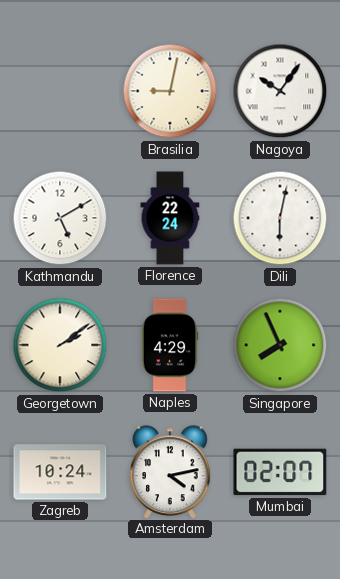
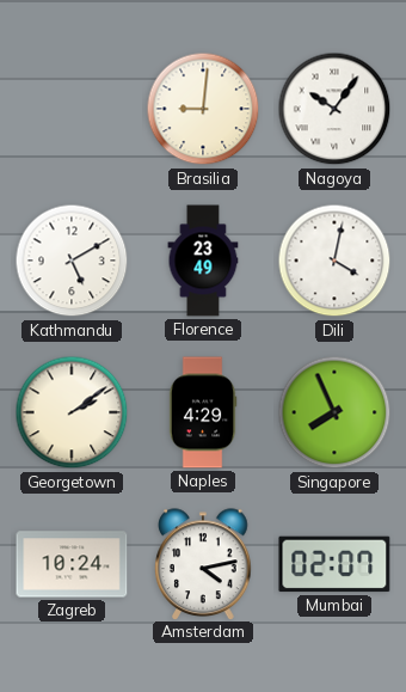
Brasilia: 9:02 -> 9:01 (203, 109)
Florence: 22:24 -> 23:49 (203, 261)
Dili: 6:02 -> 4:02 (334, 261)
